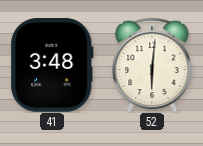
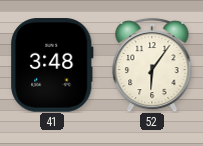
52: 6:01 -> 6:06 (152, 65)
